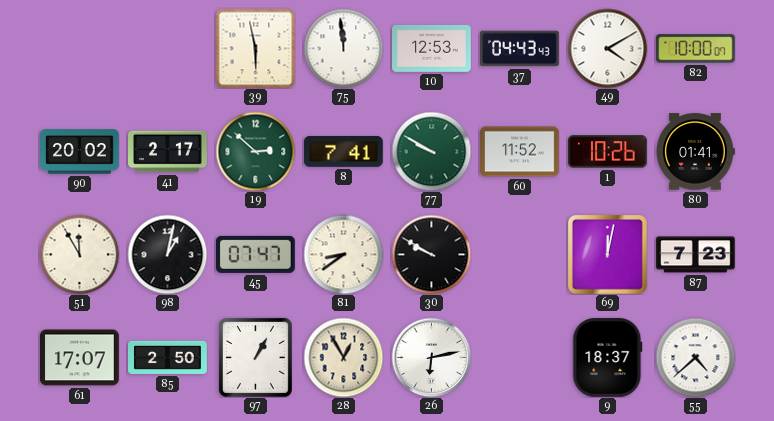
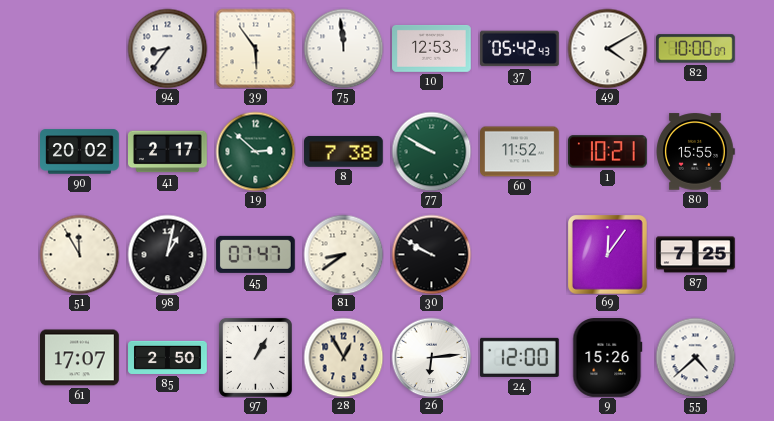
94: none -> 8:36 (167, 48)
39: 5:58 -> 5:54 (255, 48)
37: 04:43 -> 05:42 (520, 49)
8: 7:41 -> 7:38 (344, 151)
1: 10:26 -> 10:21 (608, 152)
80: 01:41 -> 15:55 (695, 152)
69: 12:02 -> 12:06 (608, 255)
87: 7:23 -> 7:25 (696, 255)
26: 6:13 -> 6:14 (431, 357)
24: none -> 12:00 (520, 357)
9: 18:37 -> 15:26 (608, 358)
